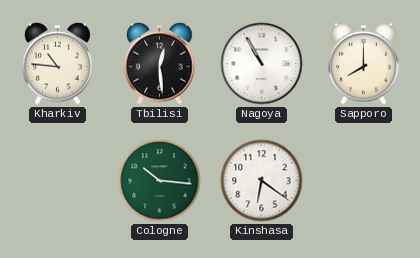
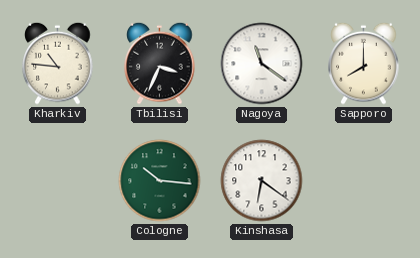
Tbilisi: 12:29 -> 3:34 (160, 63)
Nagoya: 10:55 -> 11:21 (262, 64)
